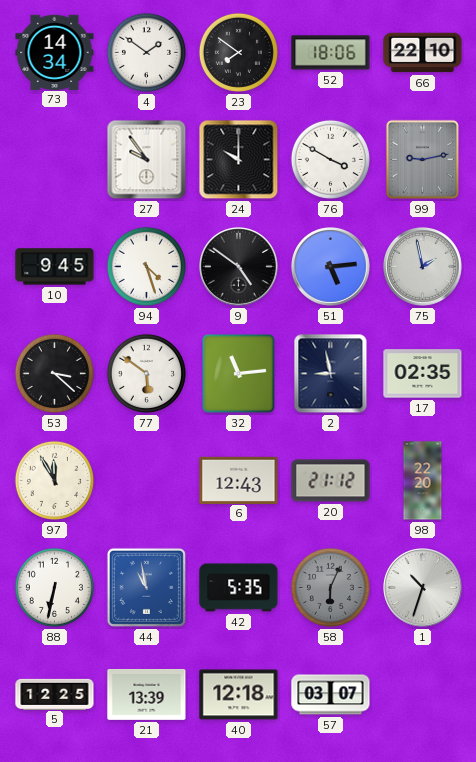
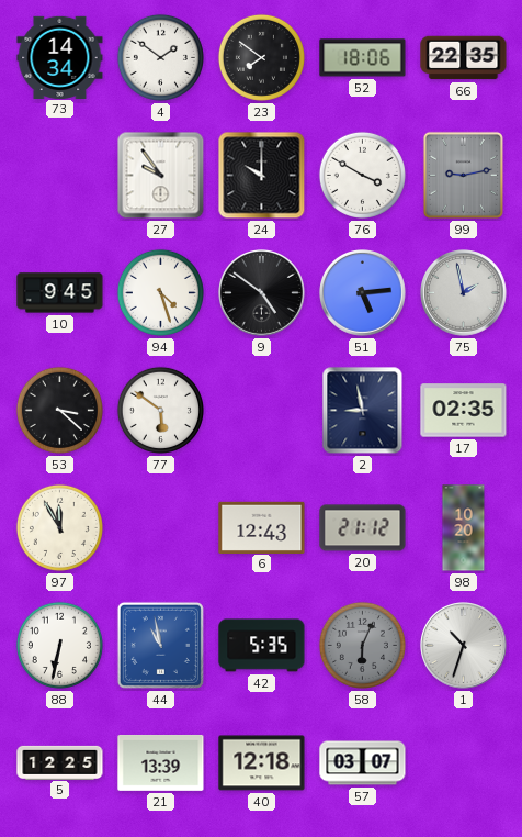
66: 22:10 -> 22:35 (464, 58)
32: 11:14 -> none (239, 374)
98: 22:20 -> 10:20 (464, 528)
